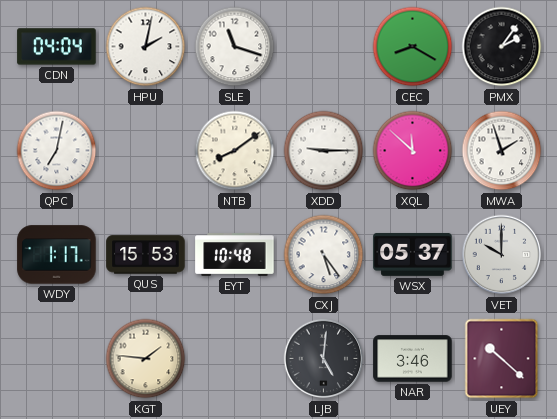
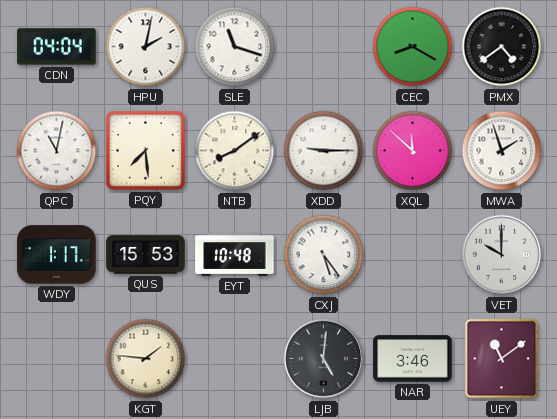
PMX: 2:06 -> 4:39 (502, 47)
QPC: 7:02 -> 11:02 (57, 151)
PQY: none -> 7:29 (145, 150)
WSX: 05:37 -> none (413, 254)
UEY: 10:22 -> 11:09 (502, 359)
